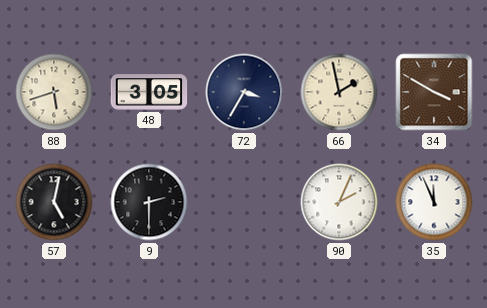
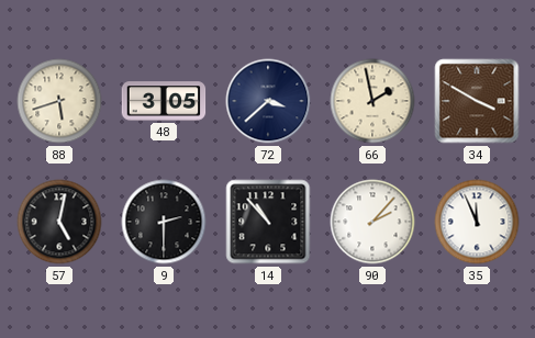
72: 3:35 -> 3:38 (268, 101)
14: none -> 10:53 (268, 222)
90: 2:04 -> 2:07 (372, 222)
